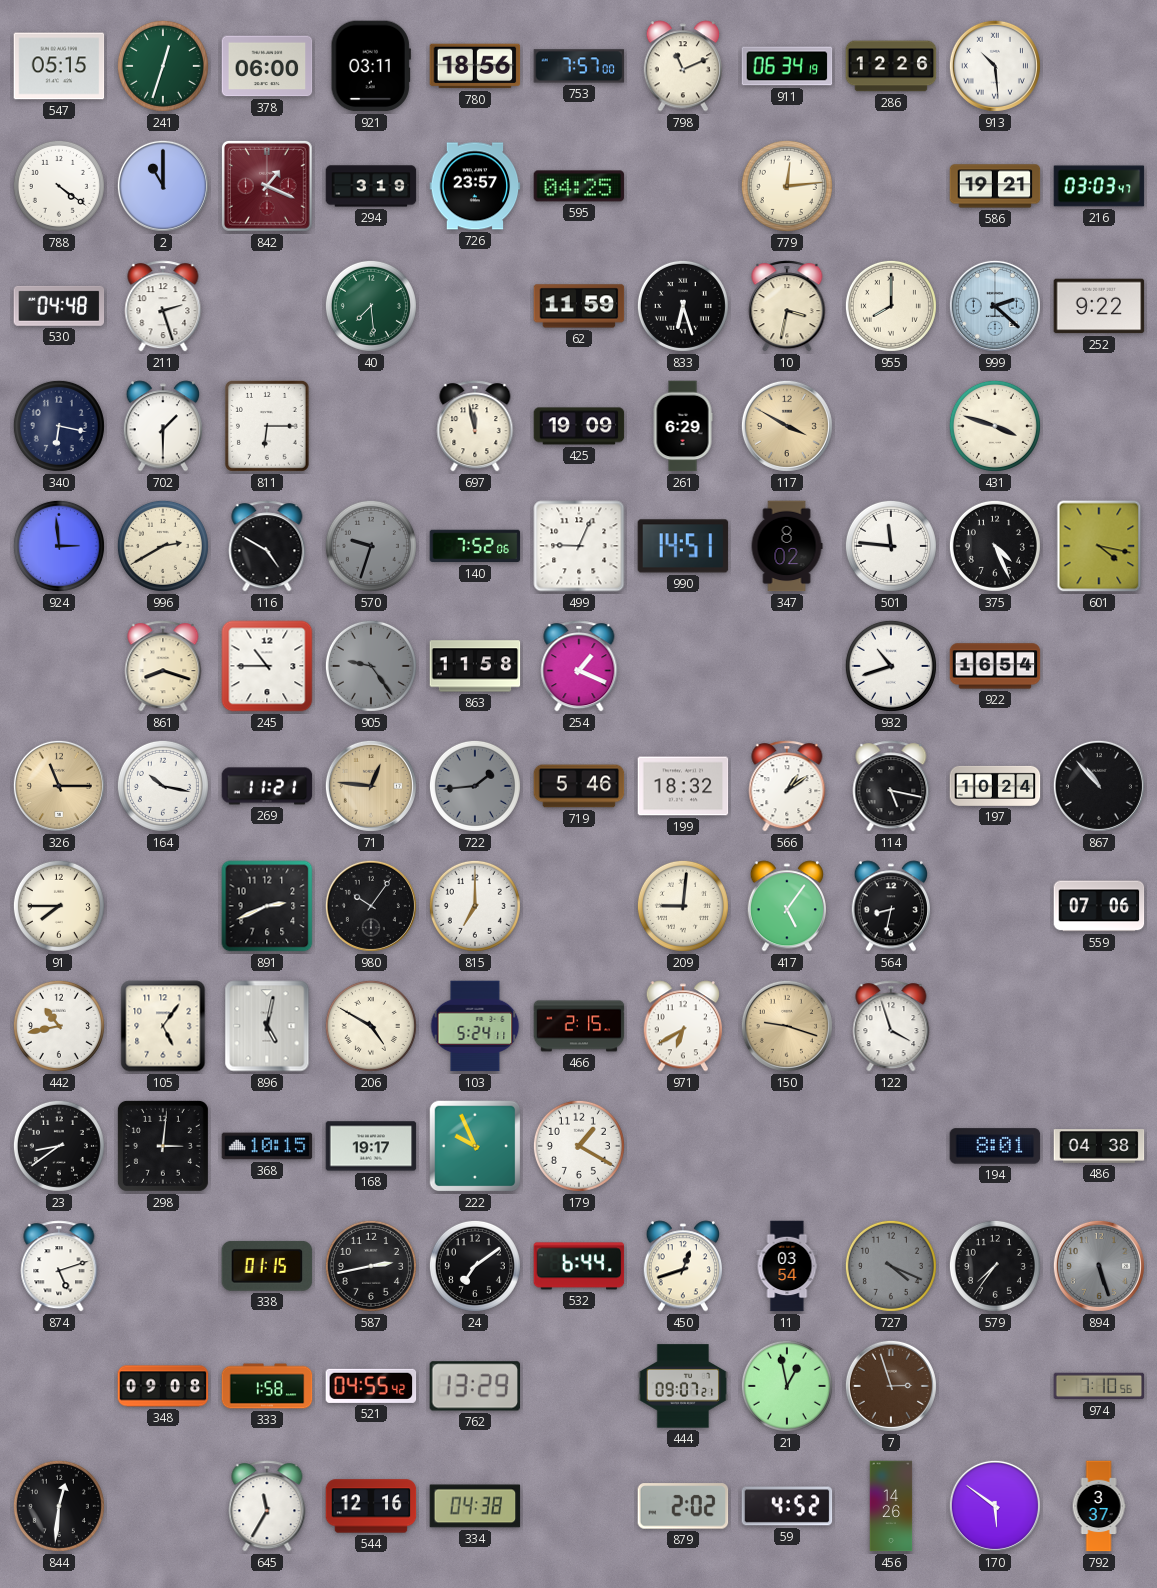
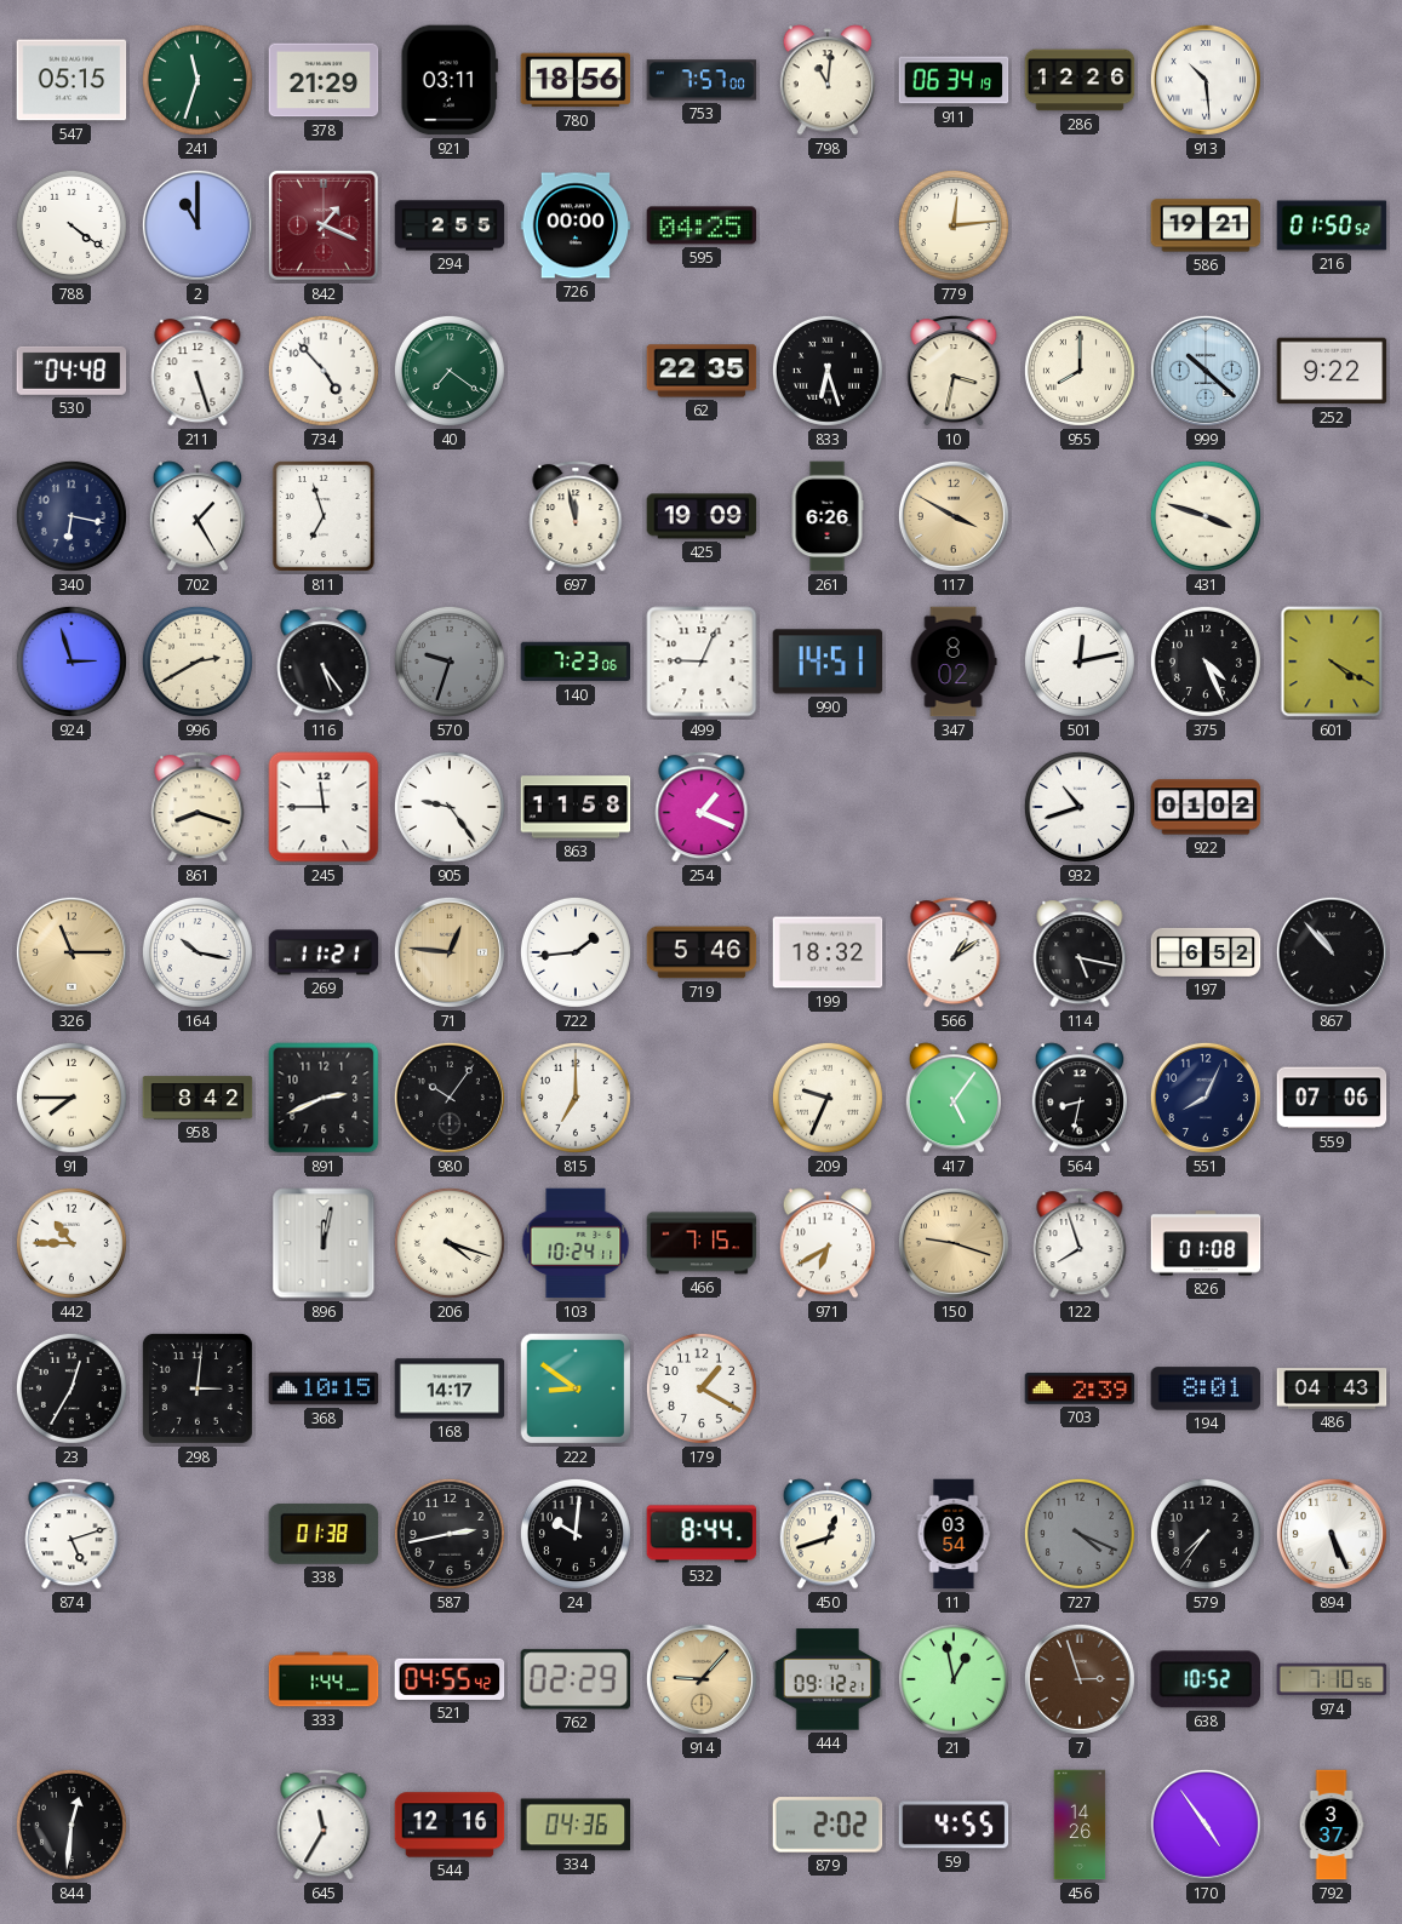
241: 12:33 -> 11:33 (198, 80)
378: 06:00 -> 21:29 (324, 80)
798: 11:11 -> 11:01 (826, 80)
294: 3:19 -> 2:55 (450, 225)
726: 23:57 -> 00:00 (576, 225)
216: 03:03 -> 01:50 (1332, 225)
211: 2:27 -> 5:27 (198, 371)
734: none -> 4:53 (324, 371)
40: 7:29 -> 7:21 (450, 371)
62: 11:59 -> 22:35 (702, 371)
999: 2:22 -> 10:22 (1206, 371)
702: 1:30 -> 1:25 (196, 516)
811: 6:15 -> 6:57 (324, 517)
261: 6:29 -> 6:26 (828, 516)
924: 2:59 -> 2:57 (71, 662)
116: 4:50 -> 5:24 (324, 662)
140: 7:52 -> 7:23 (576, 662)
501: 11:46 -> 12:13 (1080, 662)
601: 4:17 -> 4:20 (1332, 662)
245: 10:45 -> 11:45 (324, 807)
905 dial: grey -> white (450, 807)
922: 16:54 -> 01:02 (1206, 807)
722 dial: grey -> white (576, 952)
197: 10:24 -> 6:52 (1206, 952)
958: none -> 8:42 (198, 1098)
209: 9:01 -> 9:34 (828, 1098)
551: none -> 8:04 (1206, 1098)
442: 10:43 -> 10:45 (71, 1243)
105: 5:06 -> none (163, 1026)
896: 5:02 -> 12:02 (324, 1243)
206: 4:50 -> 4:18 (450, 1243)
103: 5:24 -> 10:24 (576, 1243)
466: 2:15 -> 7:15 (702, 1243)
122: 3:57 -> 7:57 (1080, 1243)
826: none -> 01:08 (1206, 1243)
23: 8:39 -> 12:35 (71, 1388)
168: 19:17 -> 14:17 (450, 1388)
222: 9:56 -> 8:51 (576, 1388)
703: none -> 2:39 (1080, 1388)
486: 04:38 -> 04:43 (1332, 1388)
338: 01:15 -> 01:38 (324, 1534)
24: 7:09 -> 10:01 (576, 1534)
532: 6:44 -> 8:44 (702, 1534)
894: 5:27 -> 5:26 (1332, 1534)
894 dial: grey -> white (1332, 1534)
348: 09:08 -> none (163, 1386)
333: 1:58 -> 1:44 (324, 1679)
762: 13:29 -> 02:29 (576, 1679)
914: none -> 9:07 (702, 1679)
444: 09:07 -> 09:12 (828, 1679)
638: none -> 10:52 (1206, 1679)
334: 04:38 -> 04:36 (576, 1825)
59: 4:52 -> 4:55 (954, 1825)
170: 5:51 -> 4:54 (1206, 1825)
